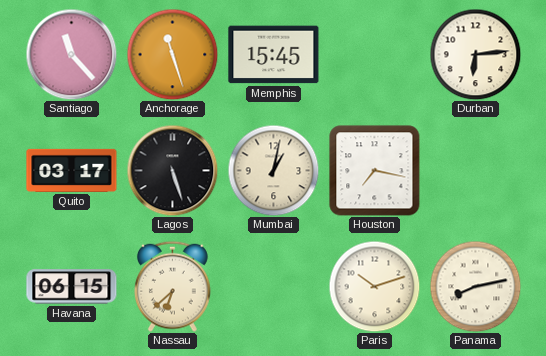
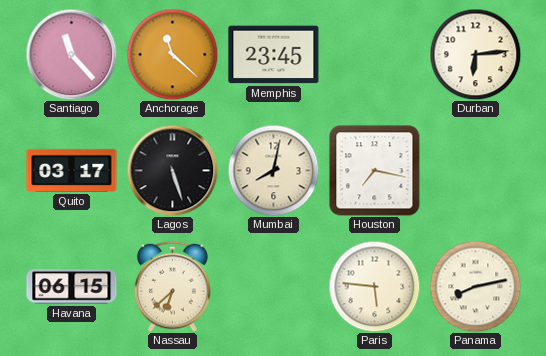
Anchorage: 11:27 -> 11:22 (172, 54)
Memphis: 15:45 -> 23:45 (274, 55)
Mumbai: 1:02 -> 8:02 (273, 170)
Paris: 10:12 -> 5:46 (374, 286)
